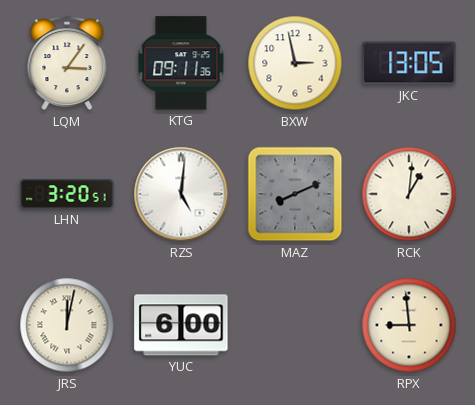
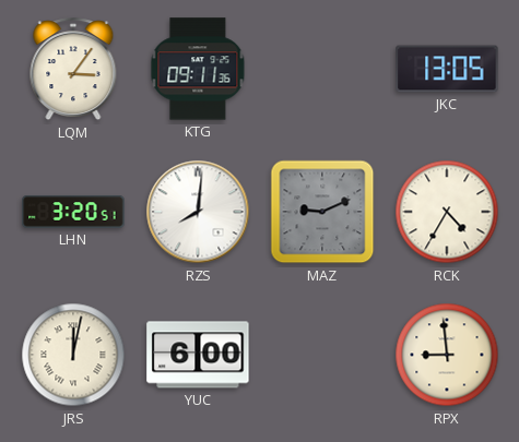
BXW: 2:58 -> none (295, 63)
RZS: 5:01 -> 8:01 (198, 212)
MAZ: 8:11 -> 9:11 (322, 212)
RCK: 1:01 -> 4:35 (447, 212)
